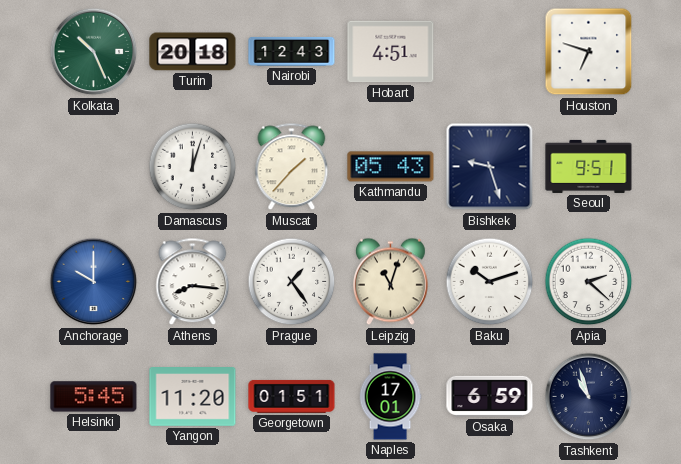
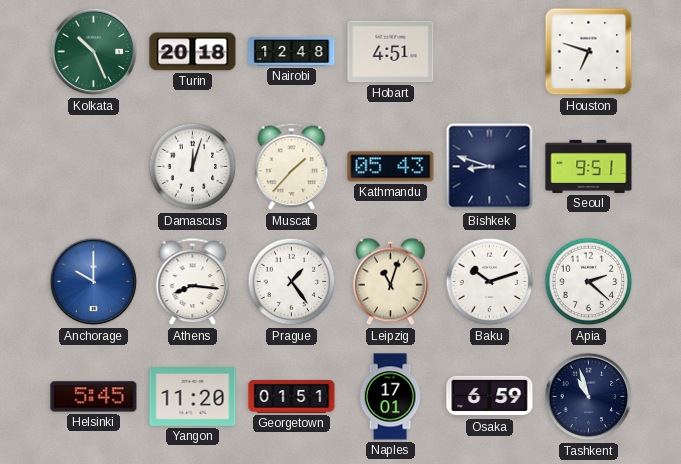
Nairobi: 12:43 -> 12:48 (292, 51)
Bishkek: 9:27 -> 8:48 (490, 167)
